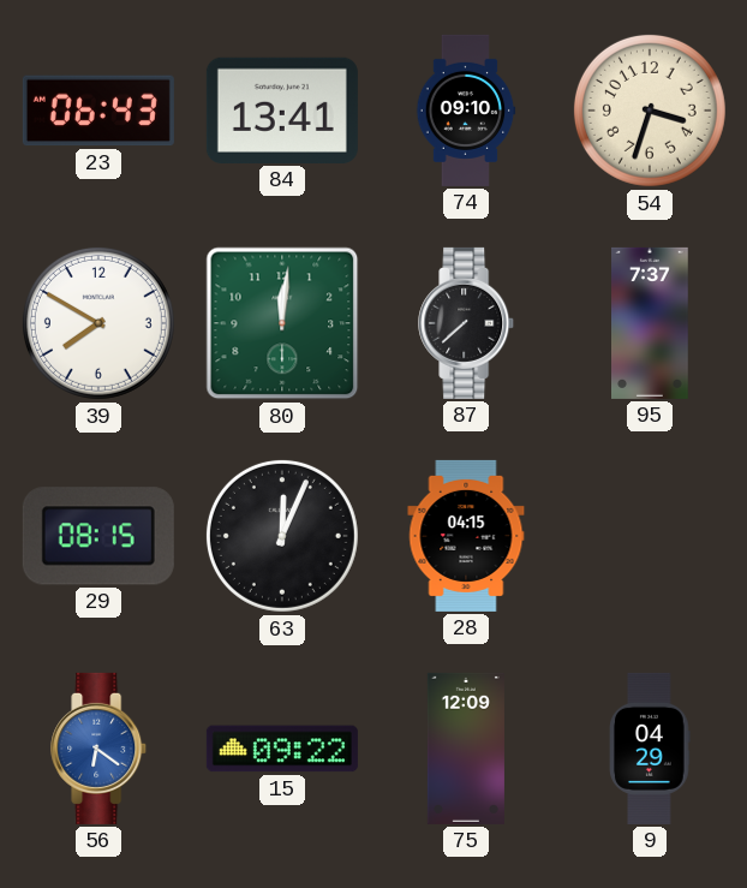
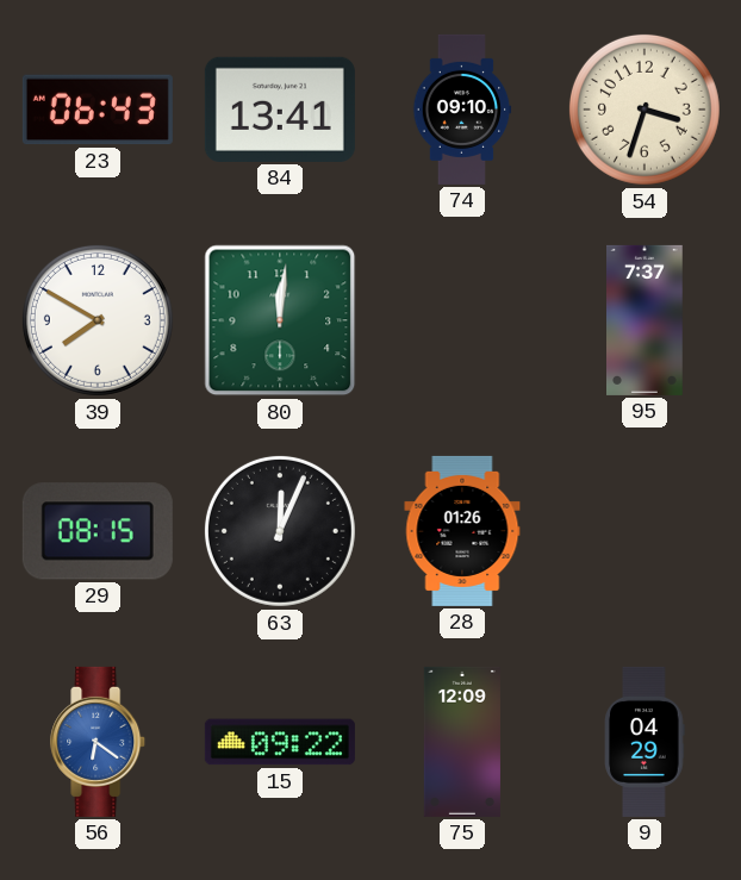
87: 7:38 -> none (467, 323)
28: 04:15 -> 01:26 (462, 531)
